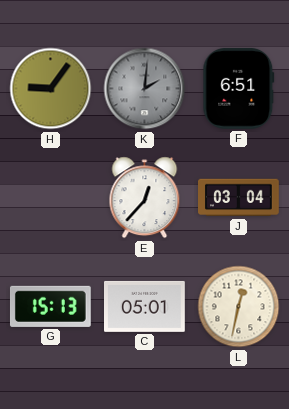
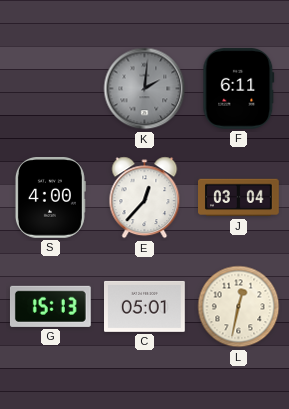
H: 9:06 -> none (51, 89)
F: 6:51 -> 6:11 (239, 88)
S: none -> 4:00 (50, 198)
